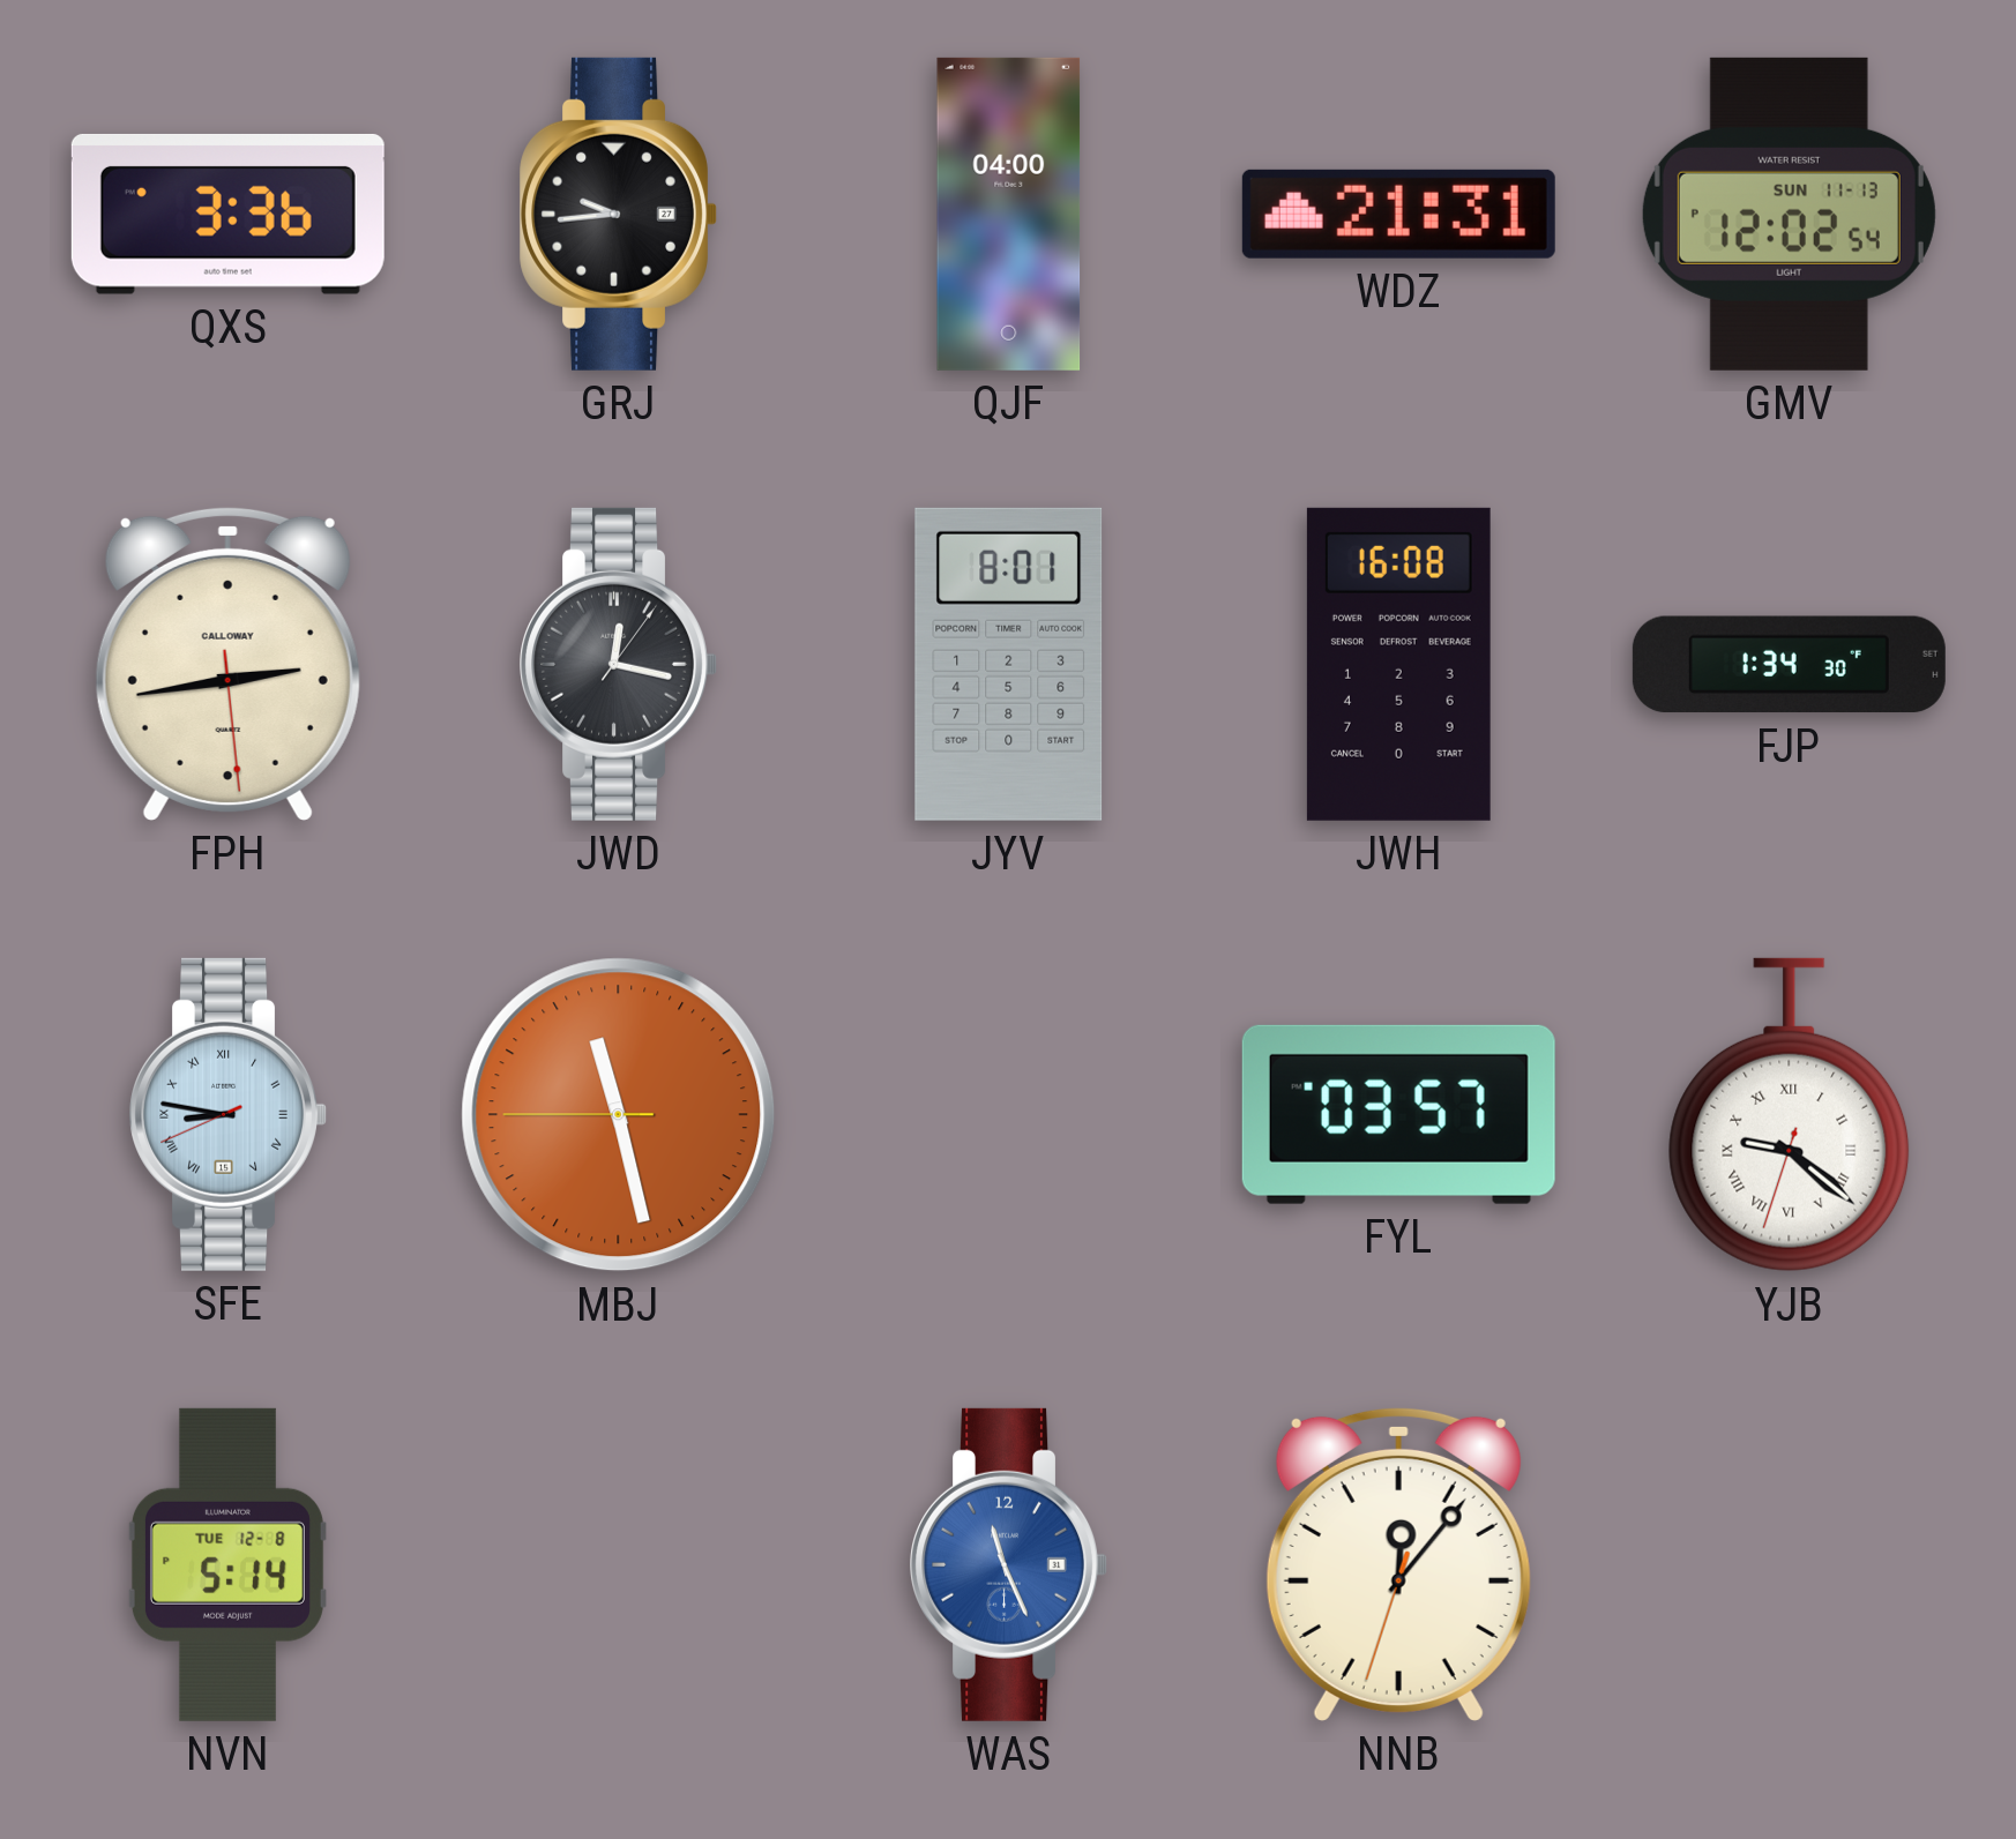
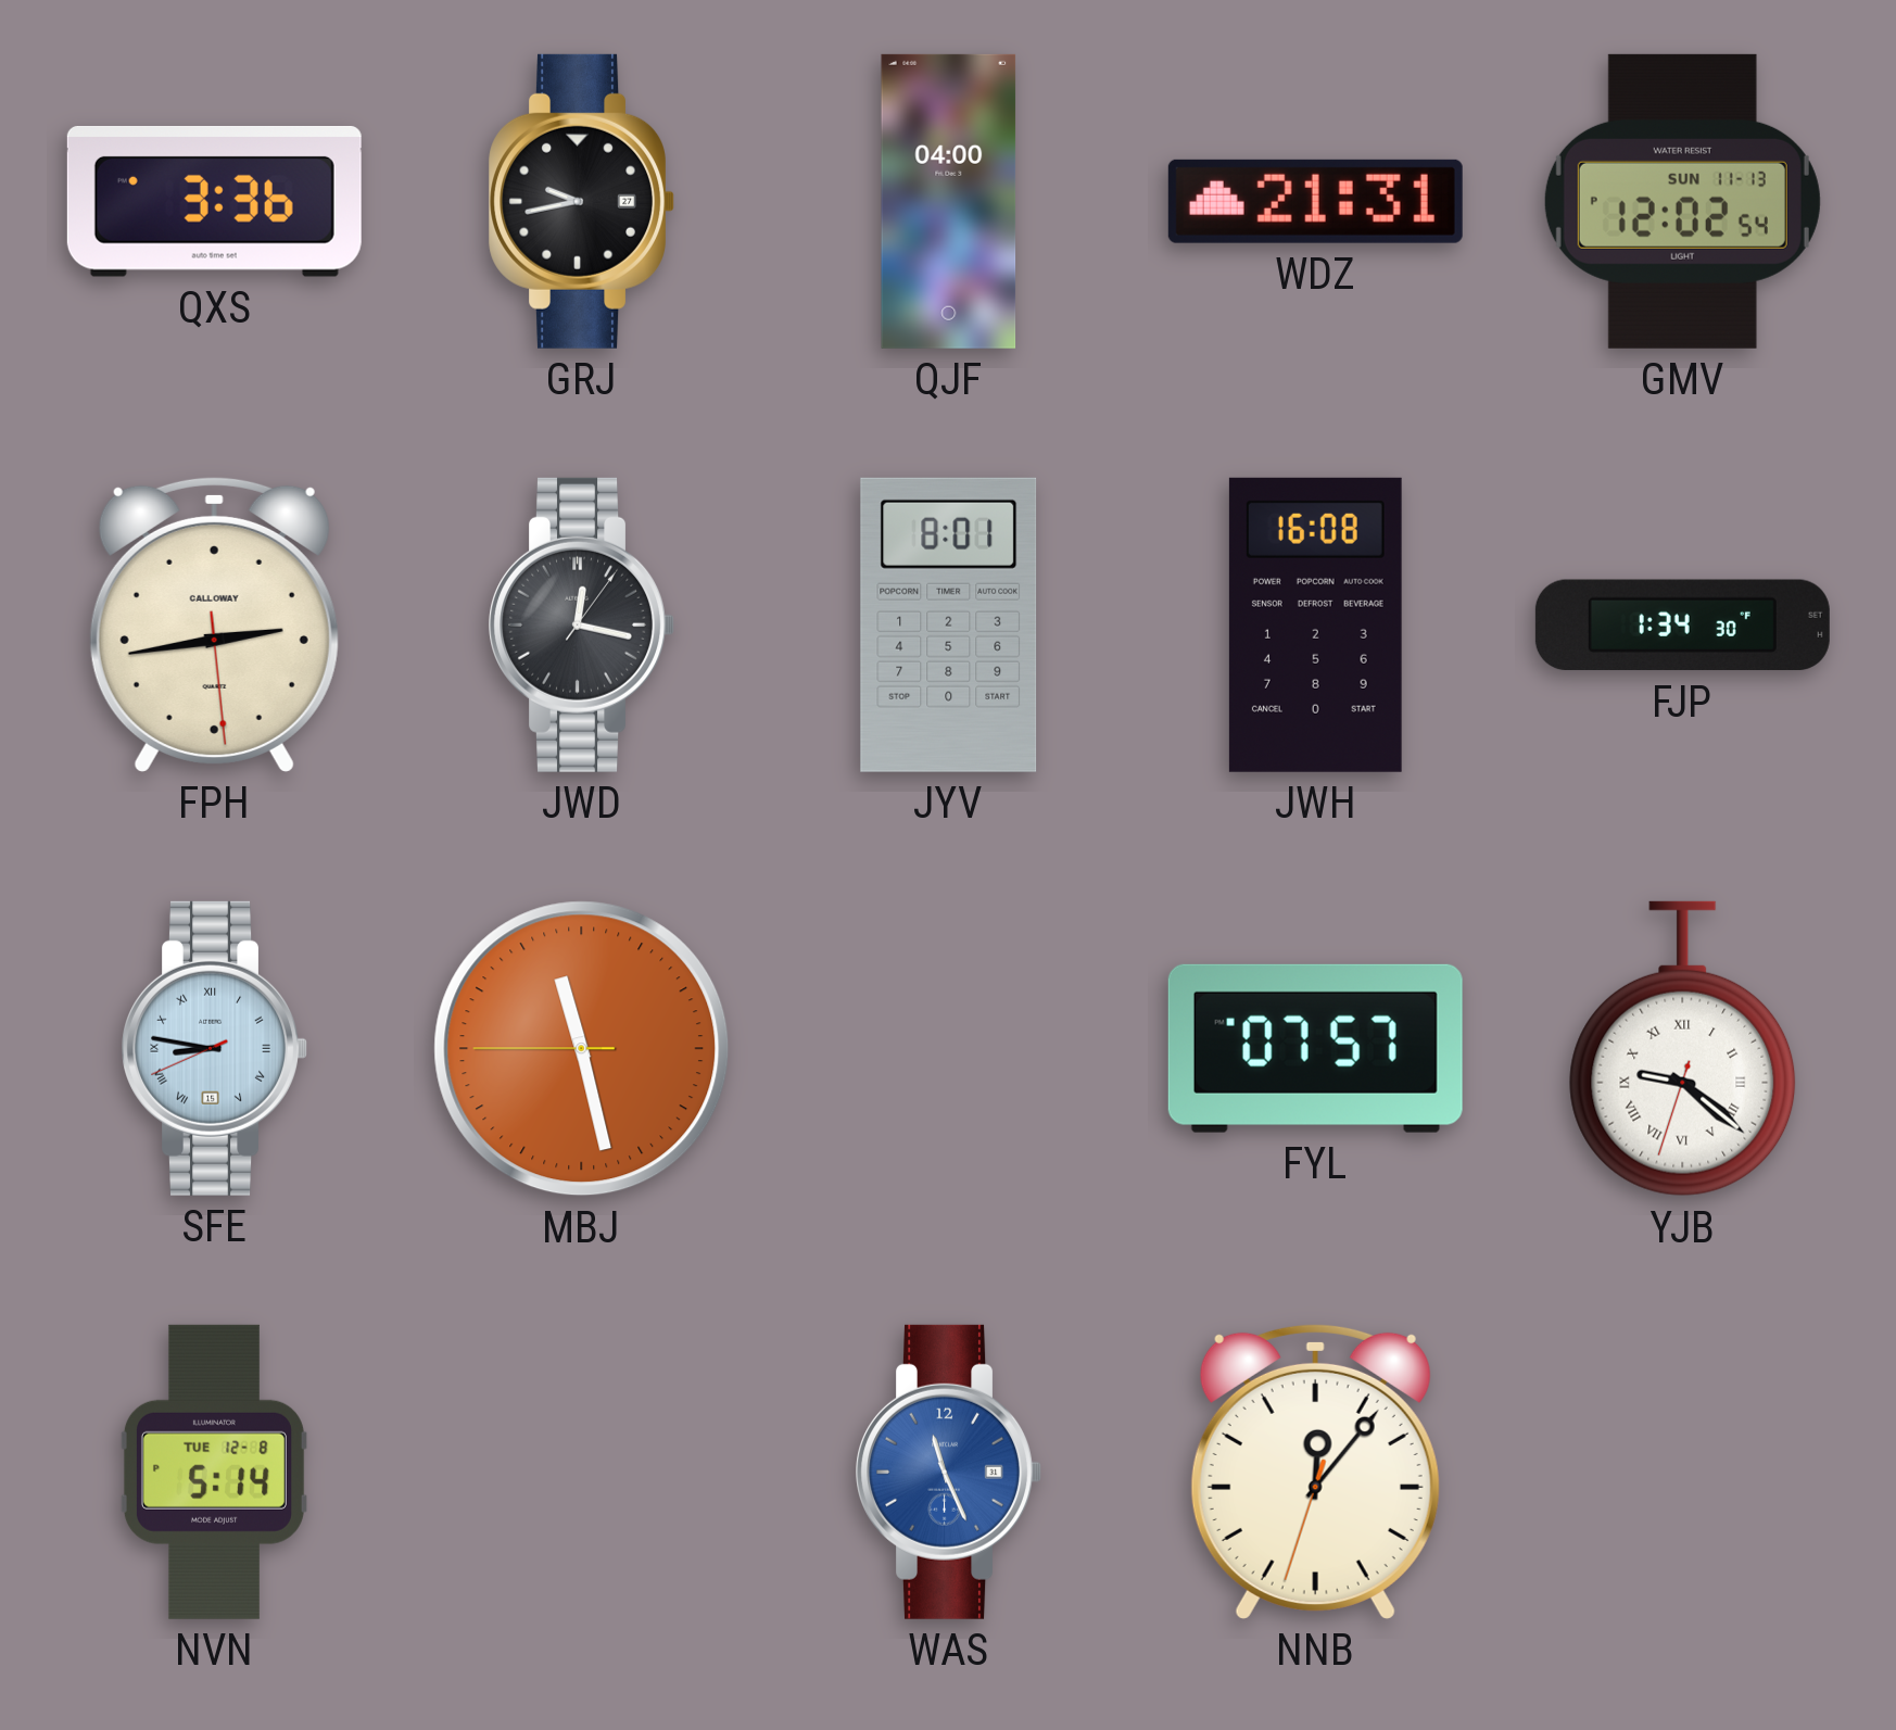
GRJ: 9:44 -> 9:43 (581, 201)
FYL: 03:57 -> 07:57 (1315, 1048)
